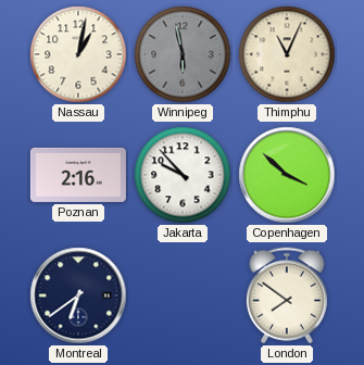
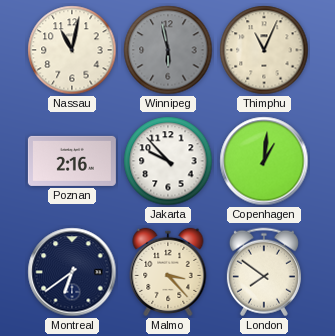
Nassau: 1:02 -> 11:02 (72, 50)
Copenhagen: 3:52 -> 1:01 (264, 161)
Malmo: none -> 3:23 (168, 272)
